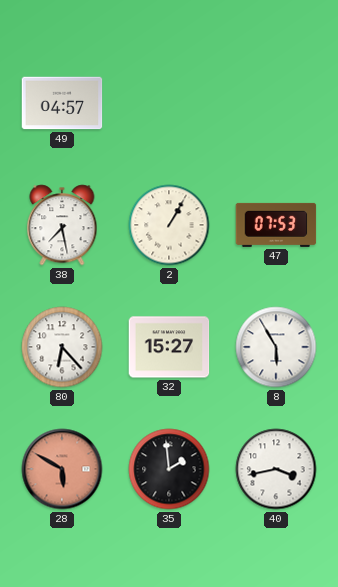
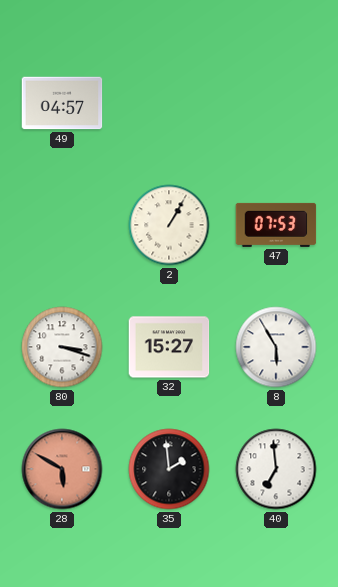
38: 7:28 -> none (62, 225)
80: 6:23 -> 3:18 (62, 347)
40: 3:43 -> 6:59 (276, 469)
